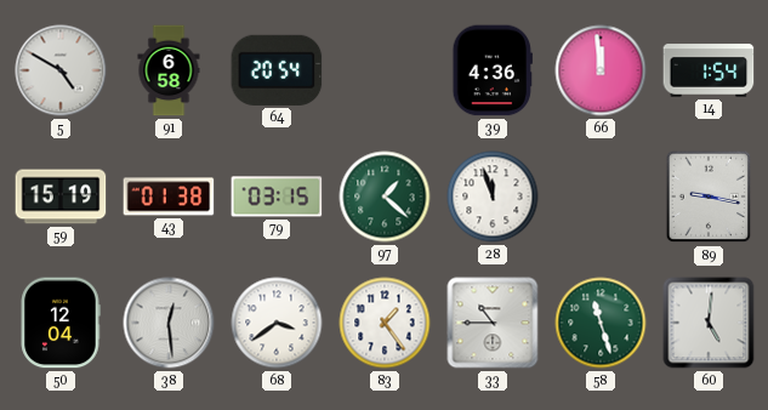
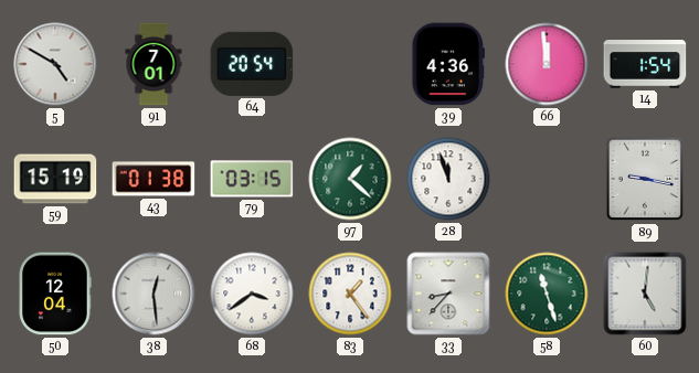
91: 6:58 -> 7:01 (153, 64)
33: 10:45 -> 8:37 (448, 294)
